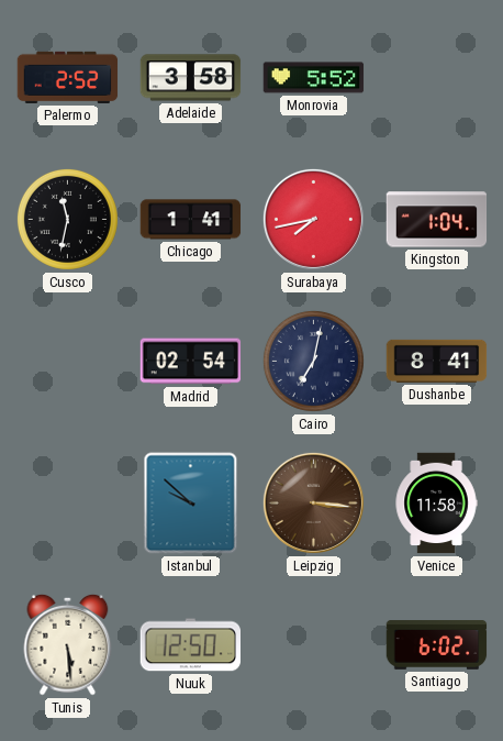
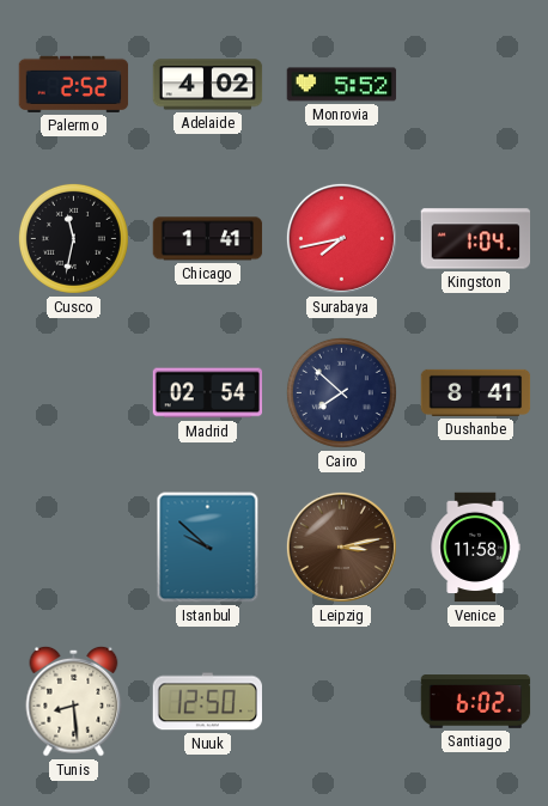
Adelaide: 3:58 -> 4:02 (208, 85)
Cairo: 7:02 -> 7:52 (341, 392)
Leipzig: 3:16 -> 3:13 (341, 547)
Tunis: 5:29 -> 8:29 (74, 701)
